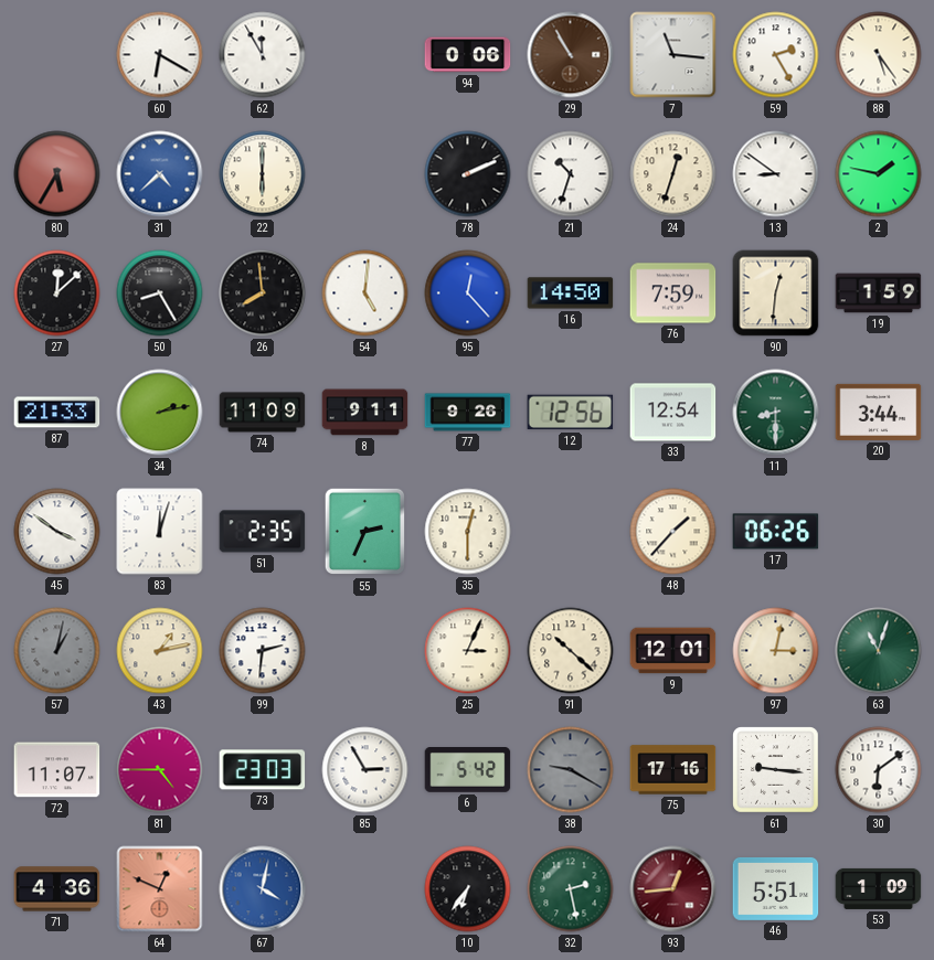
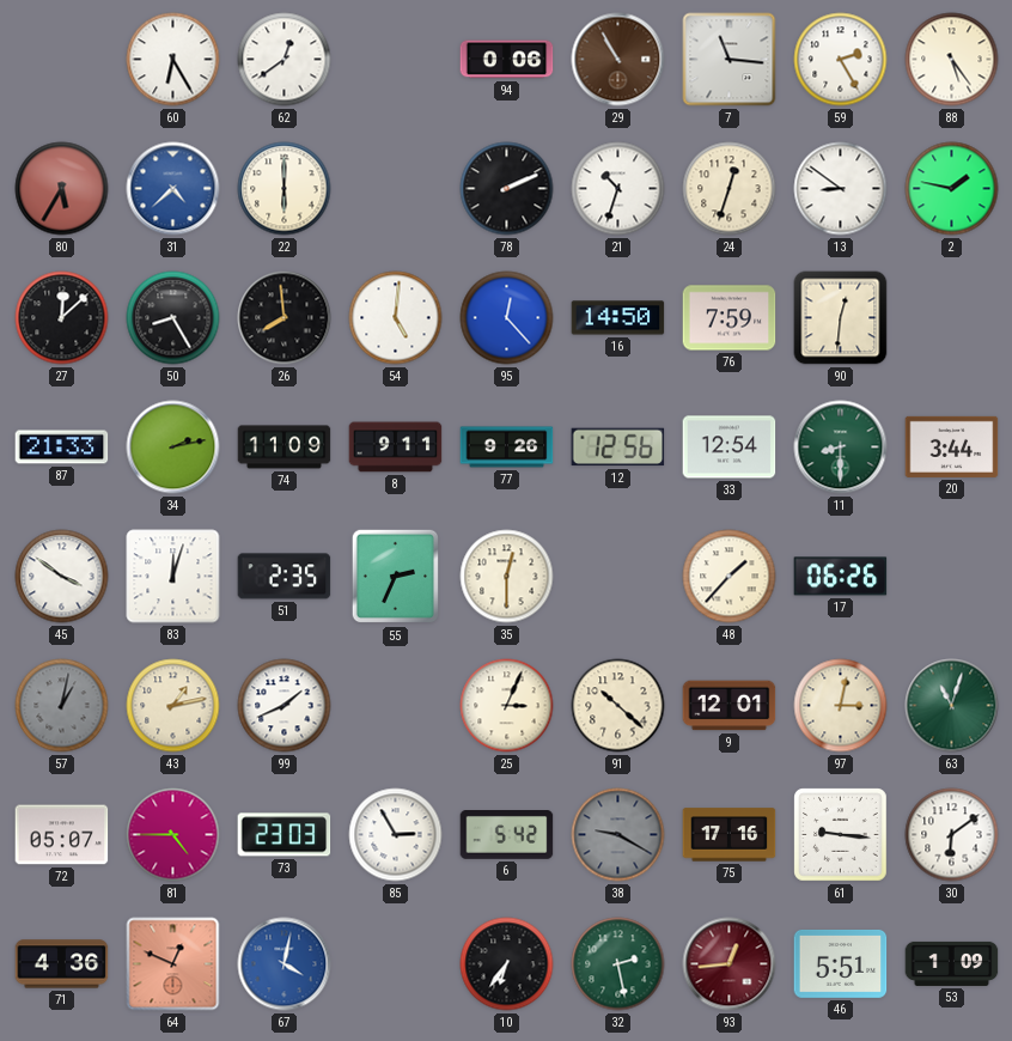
60: 6:20 -> 6:25 (173, 60)
62: 11:55 -> 12:39 (285, 60)
19: 1:59 -> none (879, 294)
99: 2:31 -> 1:41 (285, 706)
72: 11:07 -> 05:07 (62, 835)
